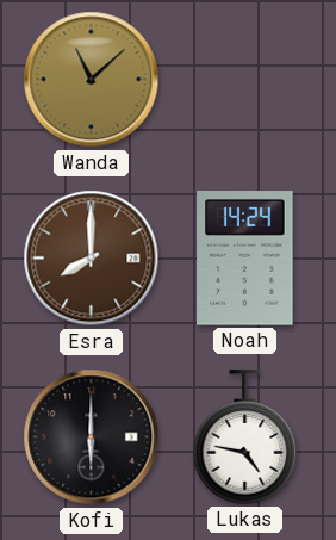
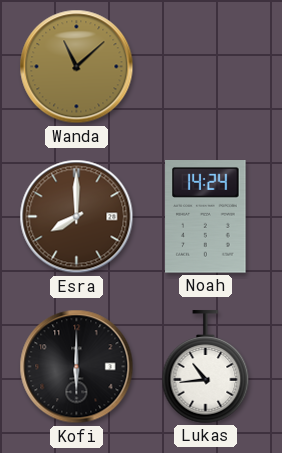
Lukas: 4:47 -> 10:44 (206, 367)
